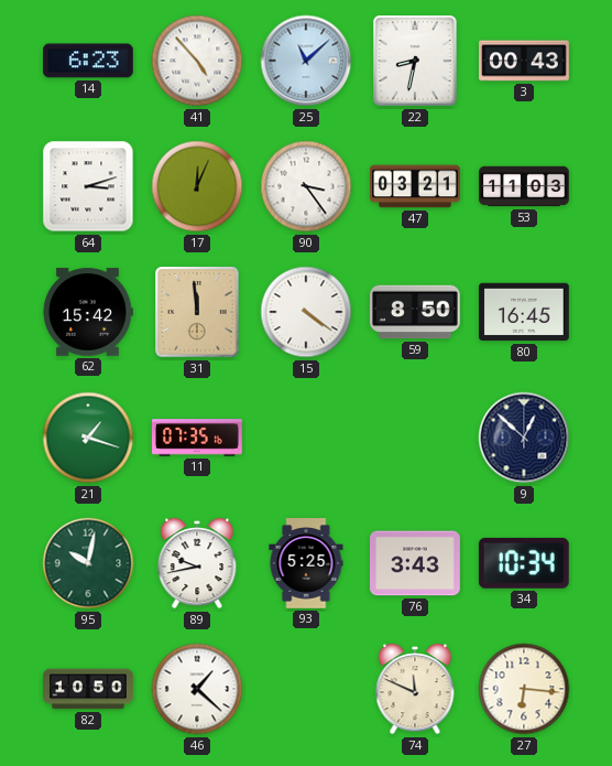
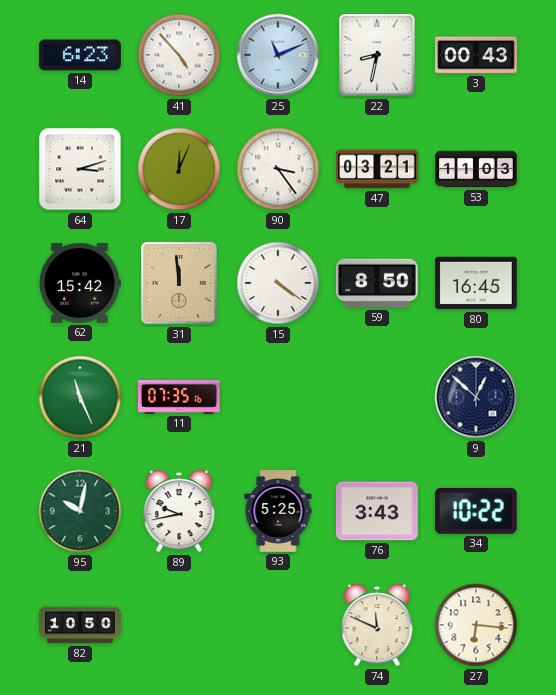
25: 11:08 -> 11:11 (278, 55)
21: 1:18 -> 11:26 (80, 397)
34: 10:34 -> 10:22 (476, 511)
46: 1:22 -> none (197, 689)
